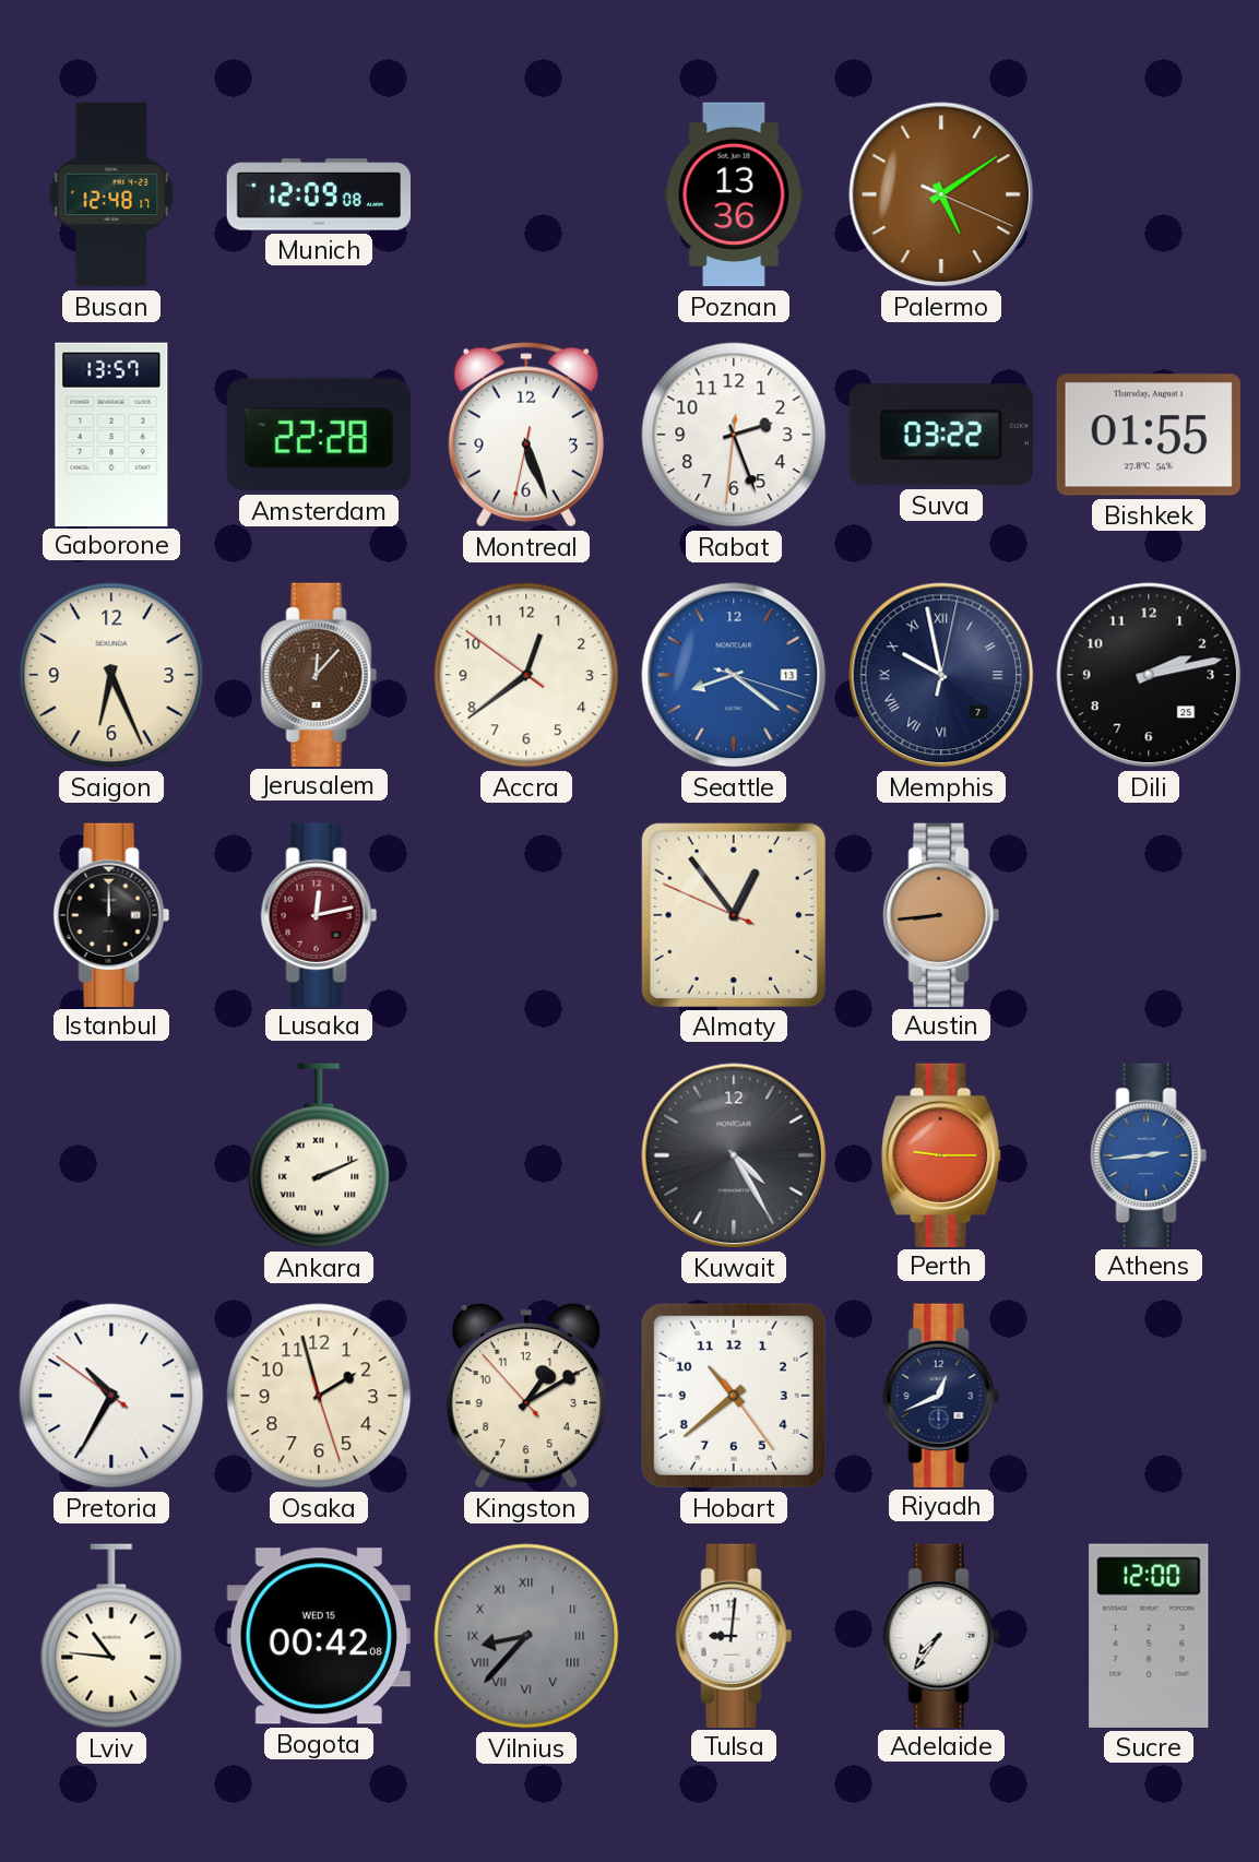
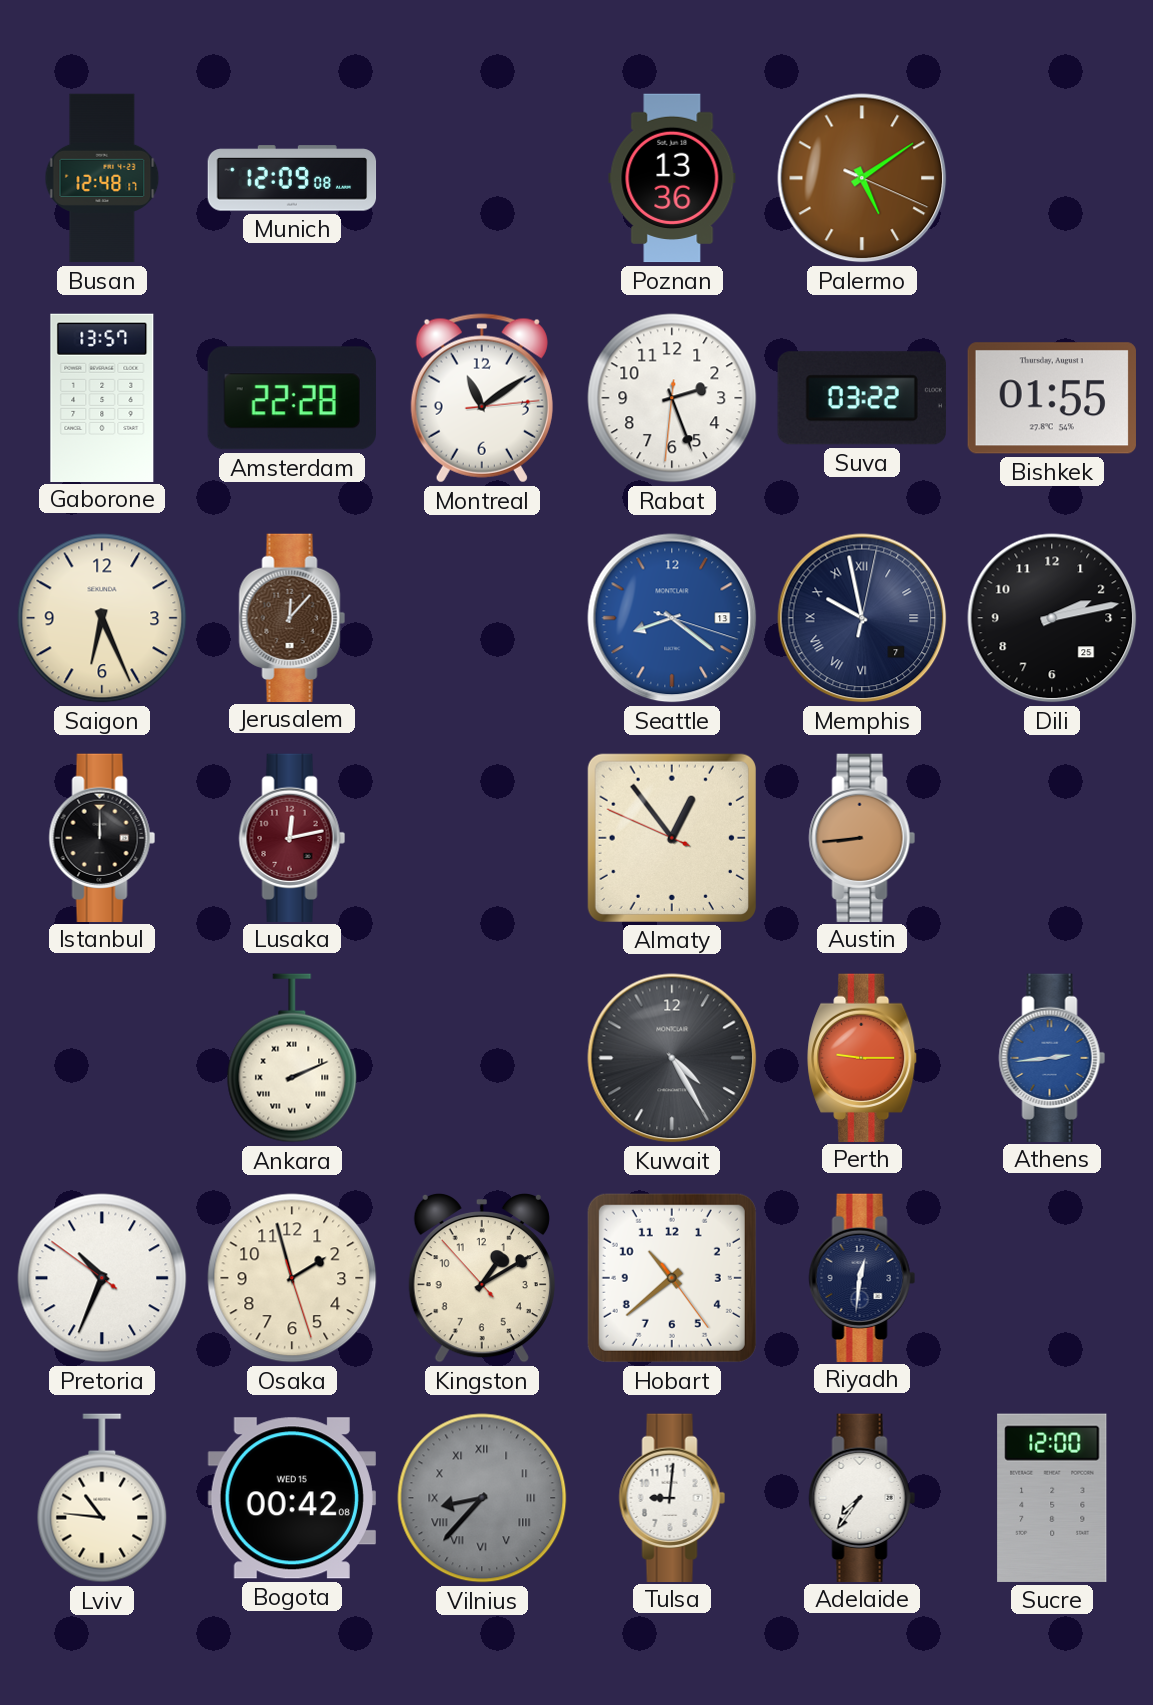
Montreal: 5:26 -> 11:09 (482, 398)
Accra: 12:38 -> none (526, 675)
Pretoria: 10:34 -> 10:33 (102, 1278)
Riyadh: 12:41 -> 12:31 (862, 1277)
